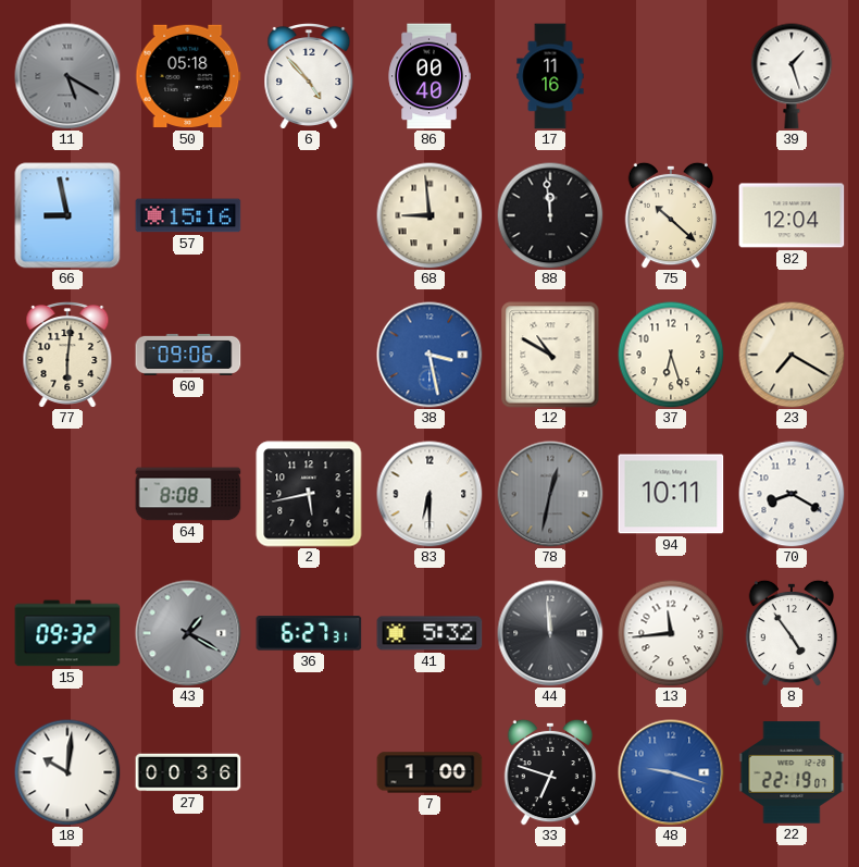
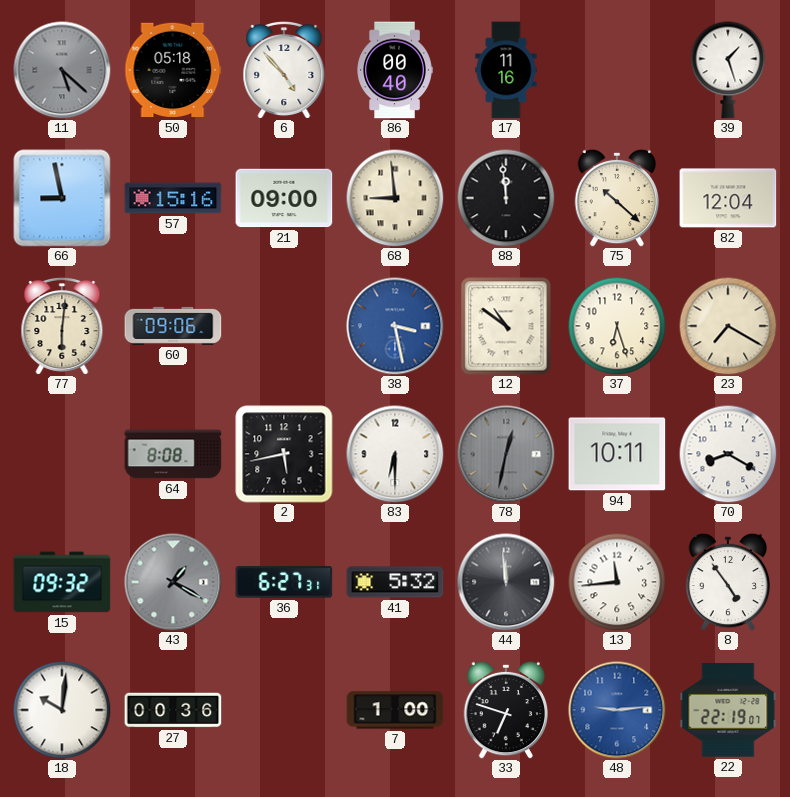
11: 5:20 -> 5:22 (62, 70)
21: none -> 09:00 (284, 198)
12: 10:50 -> 10:51 (506, 326)
48: 9:18 -> 9:14 (617, 710)
